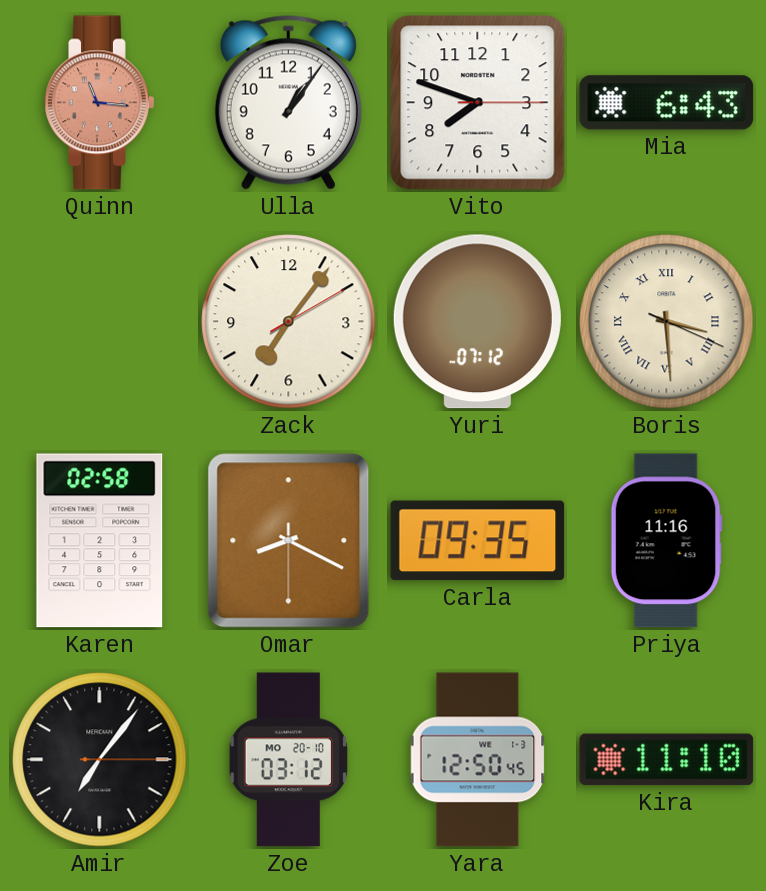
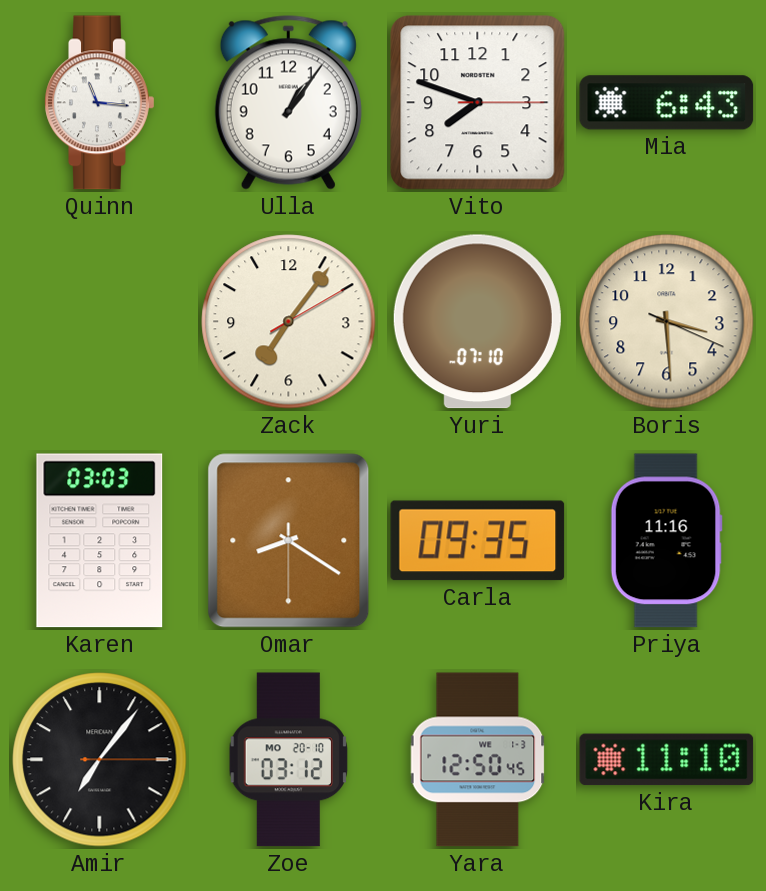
Quinn dial: salmon -> white (100, 103)
Yuri: 07:12 -> 07:10 (477, 322)
Boris numerals: Roman -> Arabic (667, 322)
Karen: 02:58 -> 03:03 (100, 541)
Omar: 8:19 -> 8:20 (289, 541)
